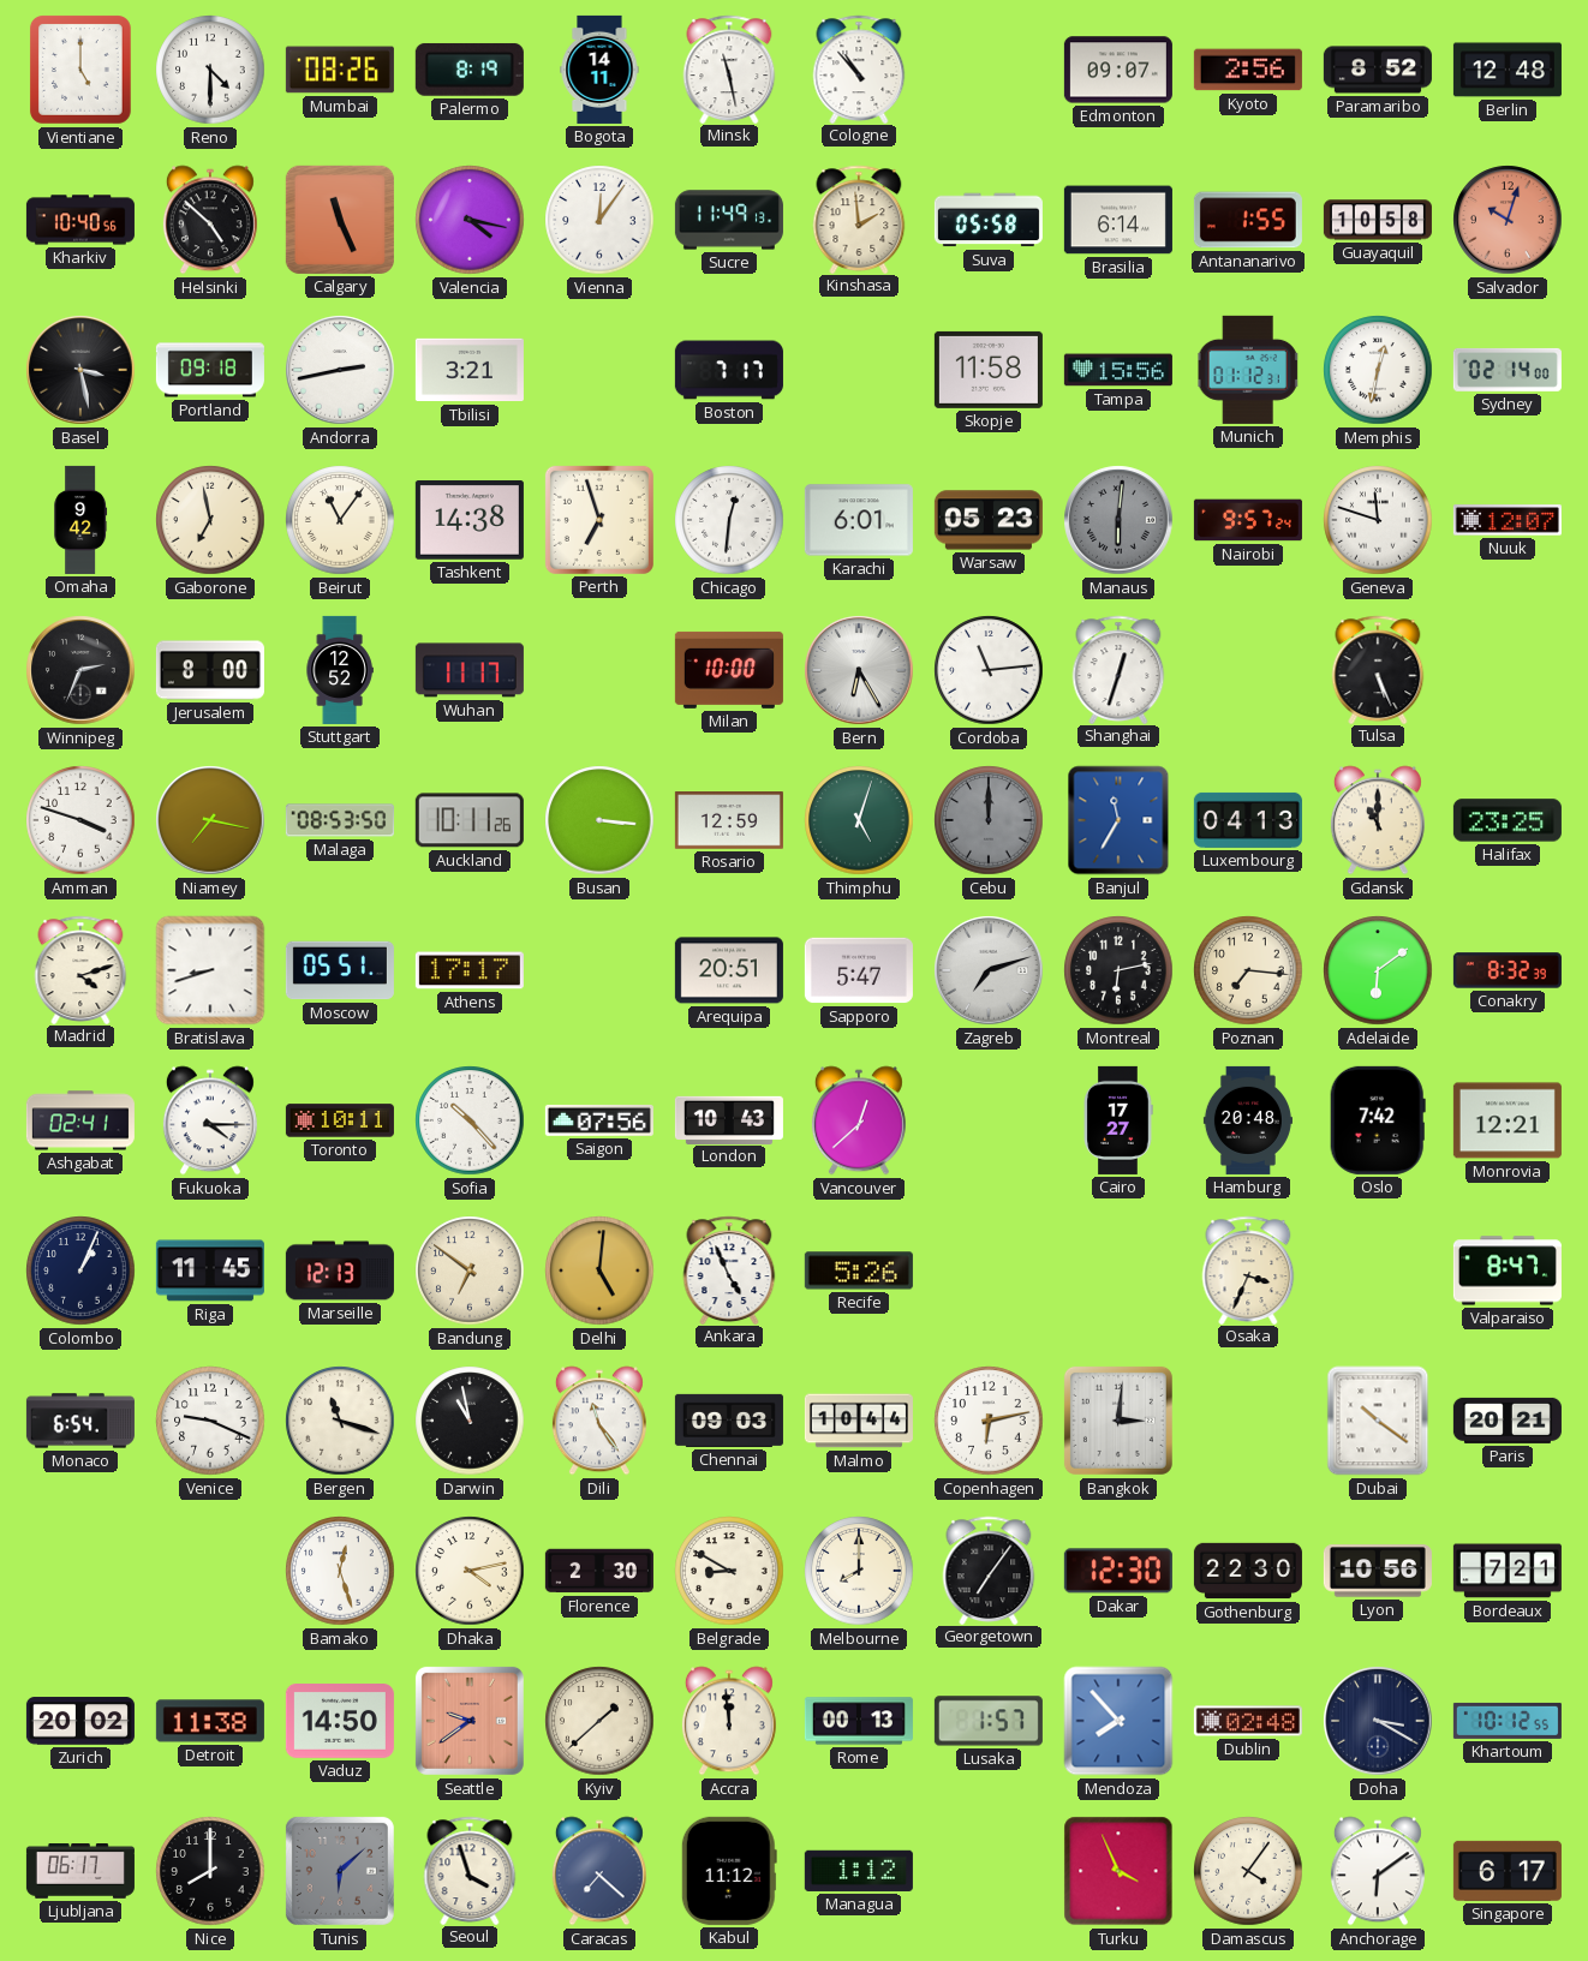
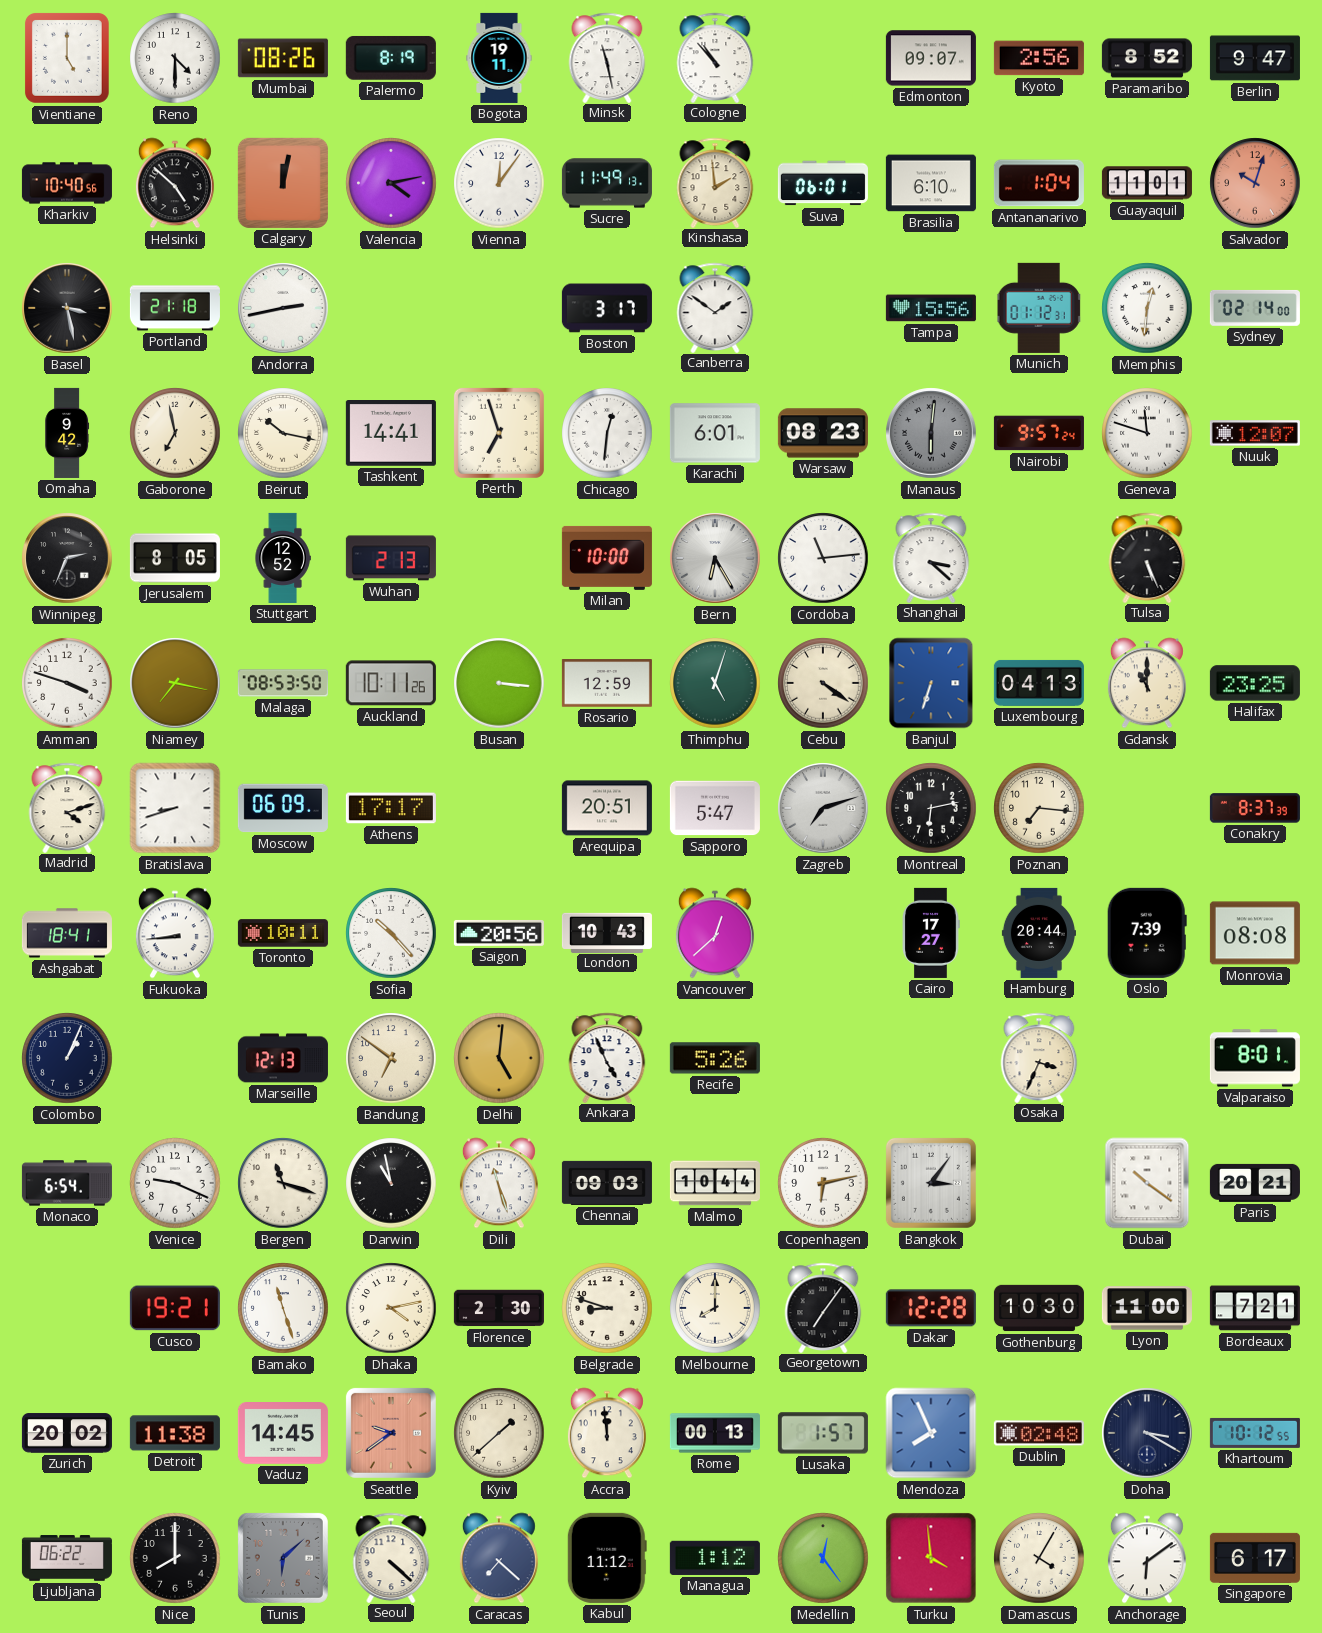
Bogota: 14:11 -> 19:11 (499, 58)
Berlin: 12:48 -> 9:47 (1255, 58)
Calgary: 11:26 -> 12:02 (283, 183)
Valencia: 4:17 -> 4:13 (391, 183)
Suva: 05:58 -> 06:01 (823, 183)
Brasilia: 6:14 -> 6:10 (931, 183)
Antananarivo: 1:55 -> 1:04 (1039, 183)
Guayaquil: 10:58 -> 11:01 (1147, 183)
Portland: 09:18 -> 21:18 (175, 308)
Tbilisi: 3:21 -> none (470, 370)
Boston: 7:17 -> 3:17 (607, 308)
Canberra: none -> 1:51 (715, 307)
Skopje: 11:58 -> none (989, 370)
Memphis: 12:32 -> 12:31 (1147, 308)
Beirut: 11:06 -> 10:17 (283, 433)
Tashkent: 14:38 -> 14:41 (391, 433)
Warsaw: 05:23 -> 08:23 (823, 433)
Jerusalem: 8:00 -> 8:05 (175, 558)
Wuhan: 11:17 -> 2:13 (391, 558)
Shanghai: 12:33 -> 3:22 (931, 557)
Cebu: 12:00 -> 4:21 (823, 683)
Cebu dial: grey -> cream (823, 683)
Banjul: 11:35 -> 6:33 (931, 683)
Moscow: 05:51 -> 06:09 (283, 808)
Adelaide: 6:09 -> none (1378, 970)
Conakry: 8:32 -> 8:37 (1255, 808)
Ashgabat: 02:41 -> 18:41 (67, 933)
Fukuoka: 4:15 -> 8:44 (175, 933)
Saigon: 07:56 -> 20:56 (499, 933)
Hamburg: 20:48 -> 20:44 (1039, 933)
Oslo: 7:42 -> 7:39 (1147, 933)
Monrovia: 12:21 -> 08:08 (1255, 933)
Riga: 11:45 -> none (210, 1271)
Valparaiso: 8:47 -> 8:01 (1255, 1058)
Dili: 11:24 -> 11:27 (499, 1183)
Bangkok: 3:01 -> 3:06 (931, 1183)
Cusco: none -> 19:21 (175, 1308)
Bamako: 12:27 -> 11:27 (283, 1308)
Belgrade: 8:50 -> 8:48 (607, 1308)
Dakar: 12:30 -> 12:28 (931, 1308)
Gothenburg: 22:30 -> 10:30 (1039, 1308)
Lyon: 10:56 -> 11:00 (1147, 1308)
Vaduz: 14:50 -> 14:45 (283, 1434)
Mendoza: 7:53 -> 7:56 (931, 1433)
Ljubljana: 06:17 -> 06:22 (67, 1558)
Seoul: 3:57 -> 4:22 (391, 1557)
Medellin: none -> 12:24 (823, 1558)
Turku: 3:56 -> 3:59 (931, 1558)
Damascus: 4:06 -> 4:05 (1039, 1558)
